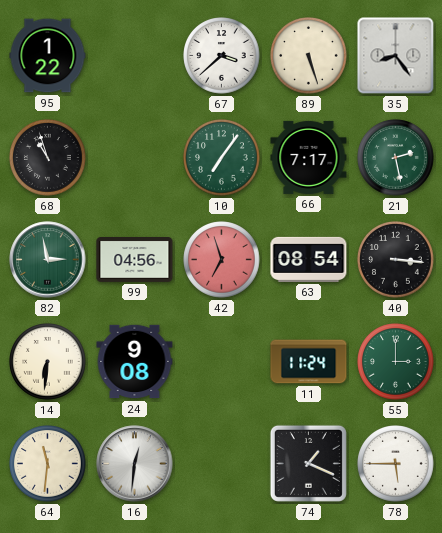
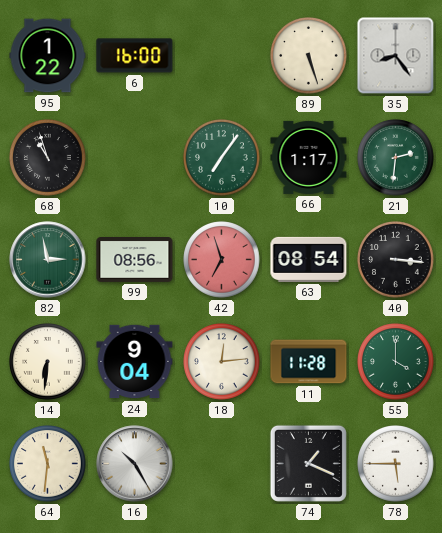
6: none -> 16:00 (135, 56)
67: 3:38 -> none (222, 56)
66: 7:17 -> 1:17 (309, 157)
21: 2:28 -> 2:31 (396, 158)
99: 04:56 -> 08:56 (135, 260)
24: 9:08 -> 9:04 (135, 362)
18: none -> 12:14 (222, 362)
11: 11:24 -> 11:28 (309, 362)
55: 3:00 -> 4:00 (396, 362)
16: 12:31 -> 10:25 (135, 464)
